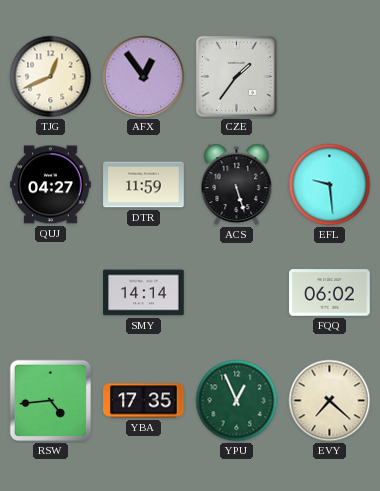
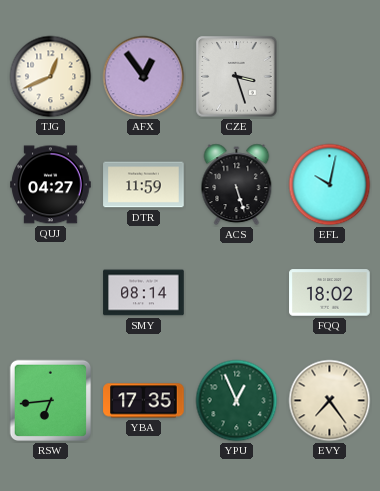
CZE: 1:36 -> 3:27 (237, 77)
EFL: 9:29 -> 10:02 (330, 185)
SMY: 14:14 -> 08:14 (144, 293)
FQQ: 06:02 -> 18:02 (330, 293)
RSW: 4:44 -> 6:44 (51, 401)
EVY: 7:22 -> 7:24 (330, 401)
